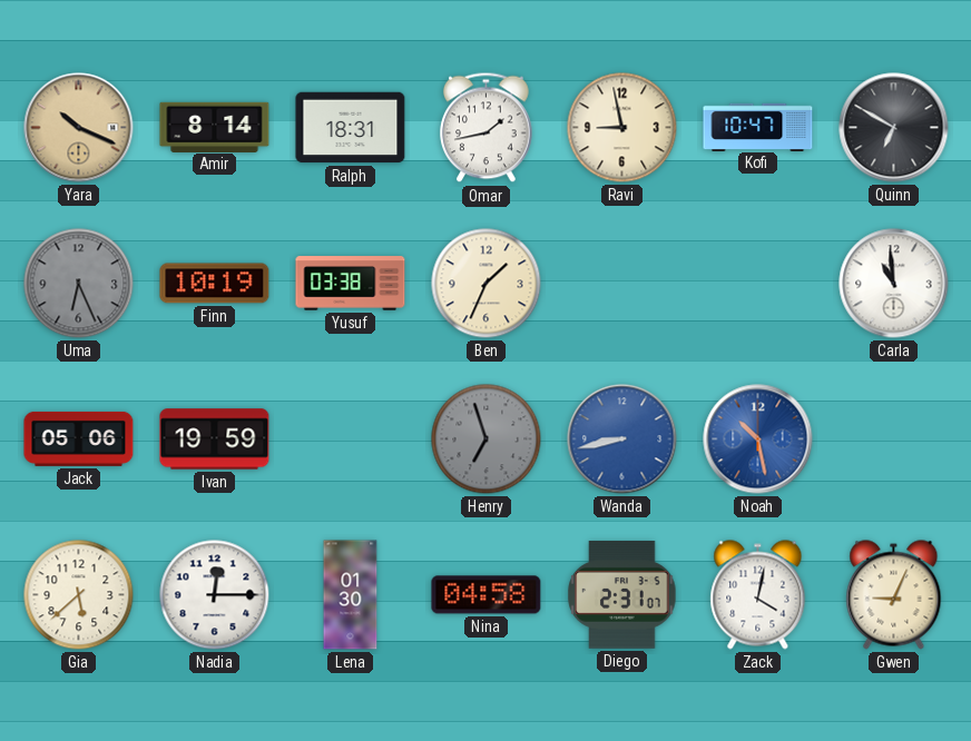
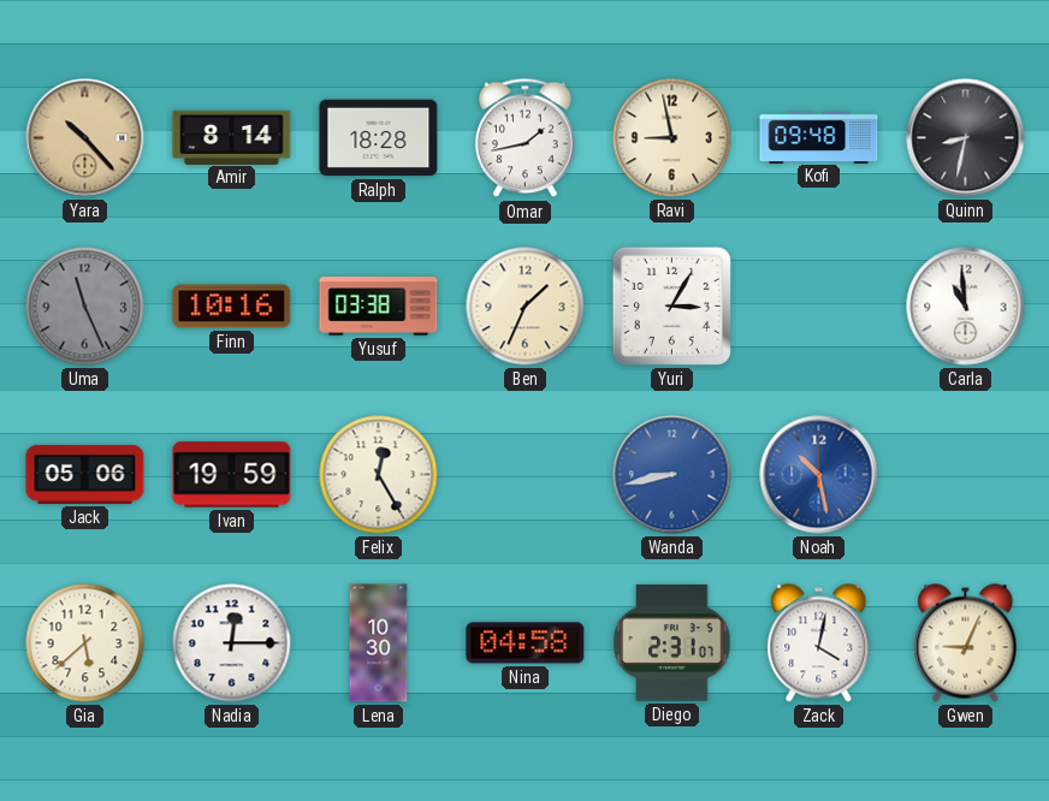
Yara: 10:19 -> 10:23 (85, 138)
Ralph: 18:31 -> 18:28 (379, 138)
Kofi: 10:47 -> 09:48 (819, 137)
Quinn: 6:50 -> 8:32 (966, 138)
Uma: 6:26 -> 11:26 (85, 307)
Finn: 10:19 -> 10:16 (232, 307)
Yuri: none -> 3:05 (671, 305)
Felix: none -> 12:25 (379, 475)
Henry: 6:57 -> none (487, 439)
Lena: 01:30 -> 10:30 (379, 643)
